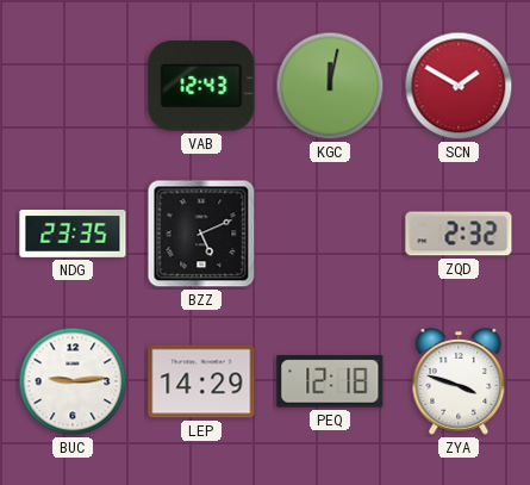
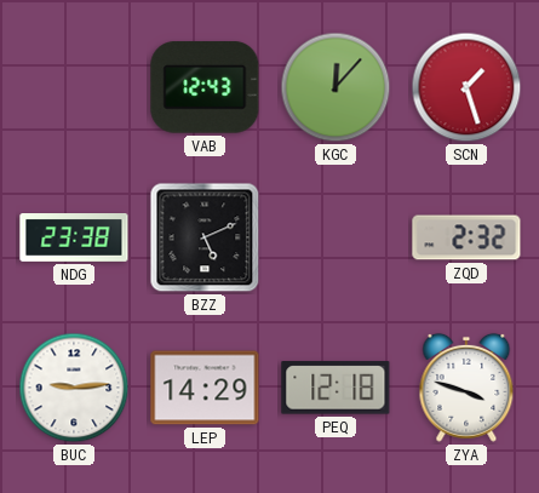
KGC: 12:02 -> 12:07 (336, 87)
SCN: 1:50 -> 1:27 (466, 87)
NDG: 23:35 -> 23:38 (74, 239)
